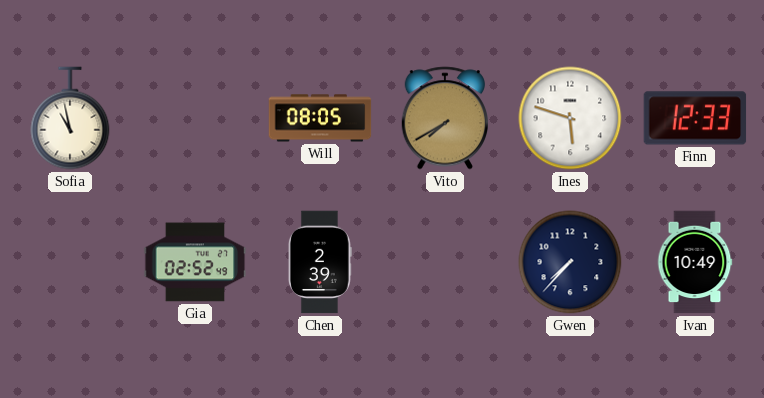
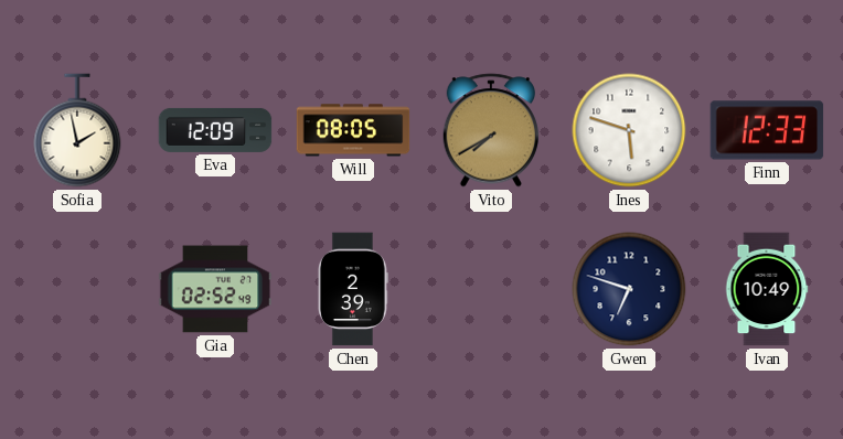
Sofia: 10:58 -> 1:58 (77, 130)
Eva: none -> 12:09 (215, 130)
Gwen: 7:37 -> 6:48 (629, 289)
